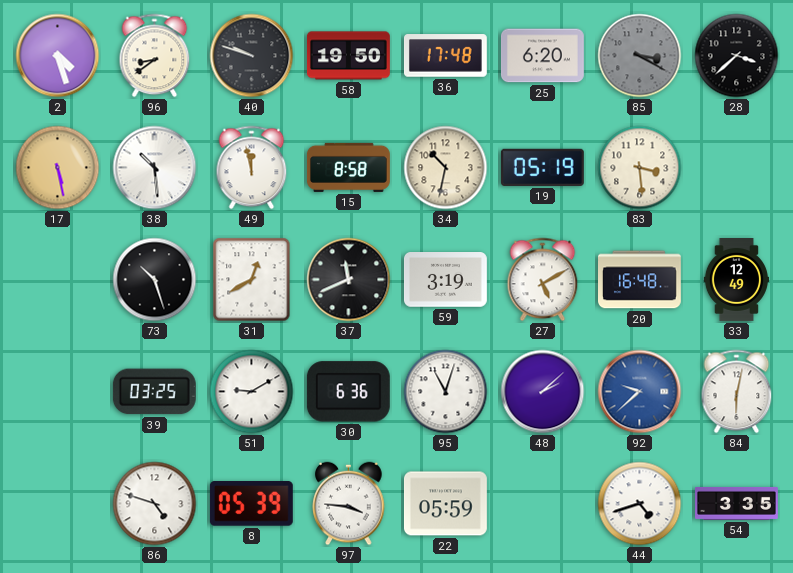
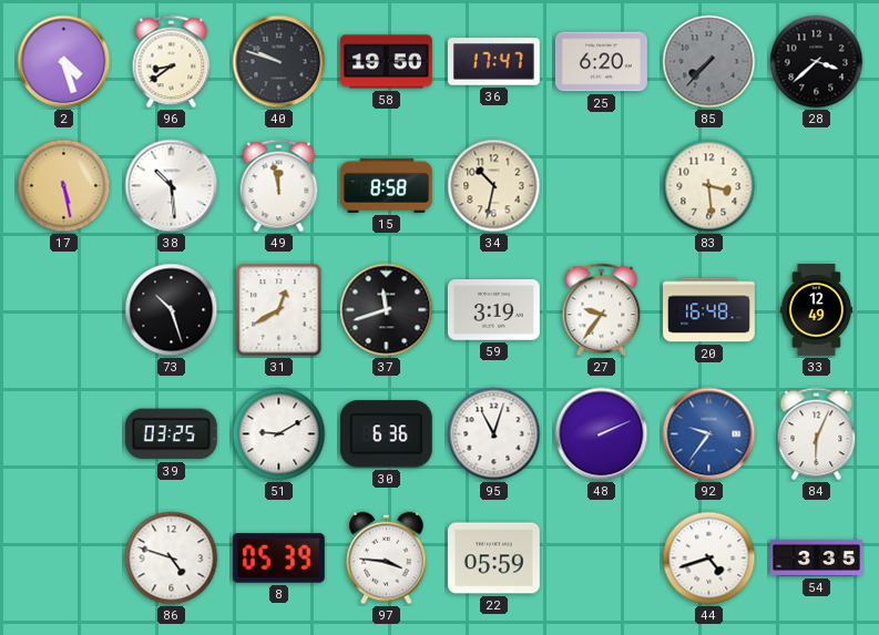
36: 17:48 -> 17:47 (493, 62)
85: 3:20 -> 7:37 (709, 62)
19: 05:19 -> none (542, 167)
37: 11:41 -> 11:42 (387, 310)
27: 5:10 -> 9:36 (602, 310)
48: 2:08 -> 2:11 (602, 434)
92: 9:38 -> 9:36 (709, 434)
84: 6:02 -> 6:04 (817, 434)
